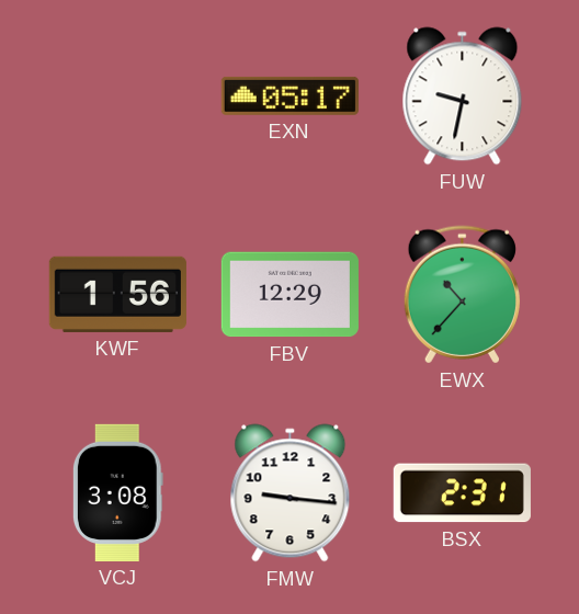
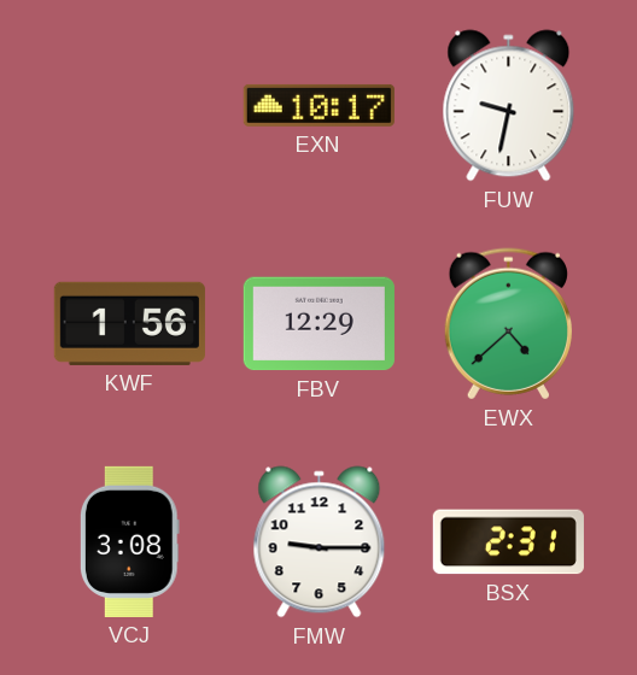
EXN: 05:17 -> 10:17 (318, 105)
EWX: 10:37 -> 4:38 (508, 324)
FMW: 9:16 -> 9:15 (320, 542)
